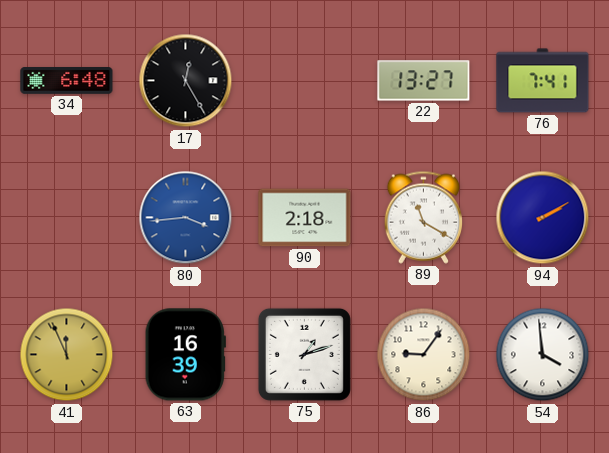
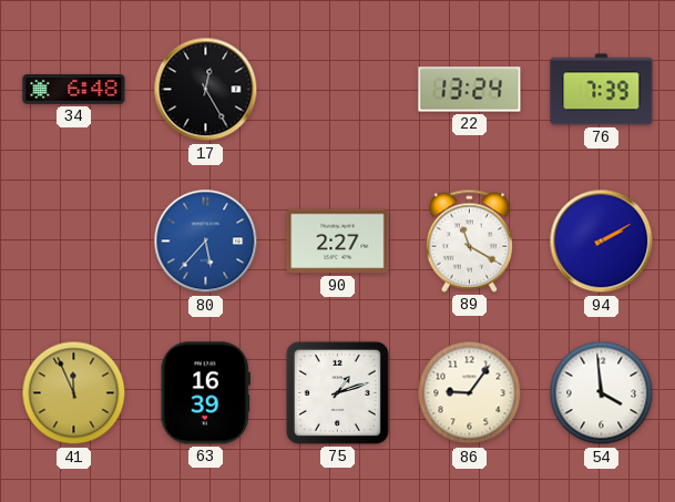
22: 13:27 -> 13:24 (470, 90)
76: 7:41 -> 7:39 (602, 90)
80: 3:44 -> 5:37 (206, 242)
90: 2:18 -> 2:27 (338, 242)
